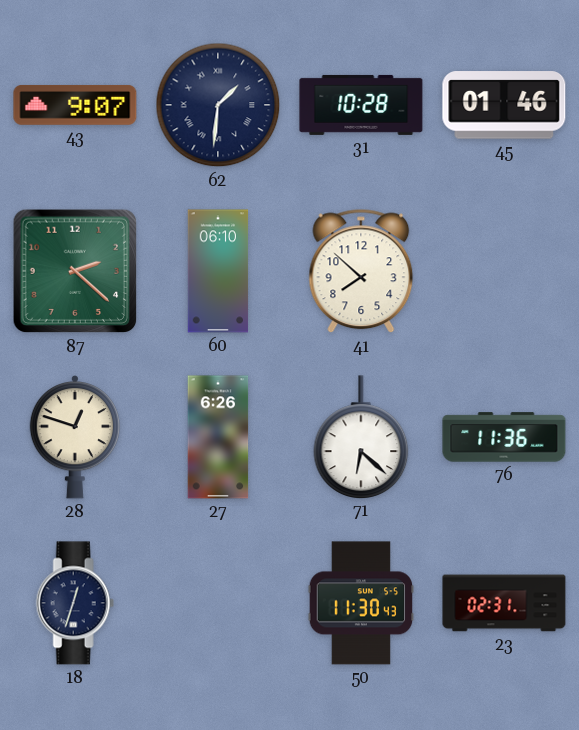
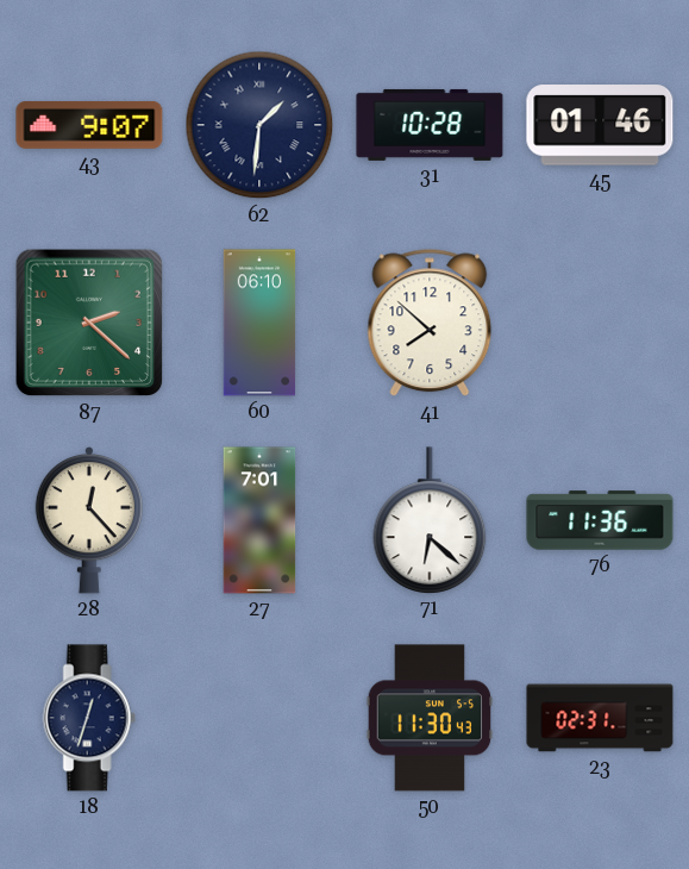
28: 12:48 -> 12:23 (89, 520)
27: 6:26 -> 7:01 (259, 520)
